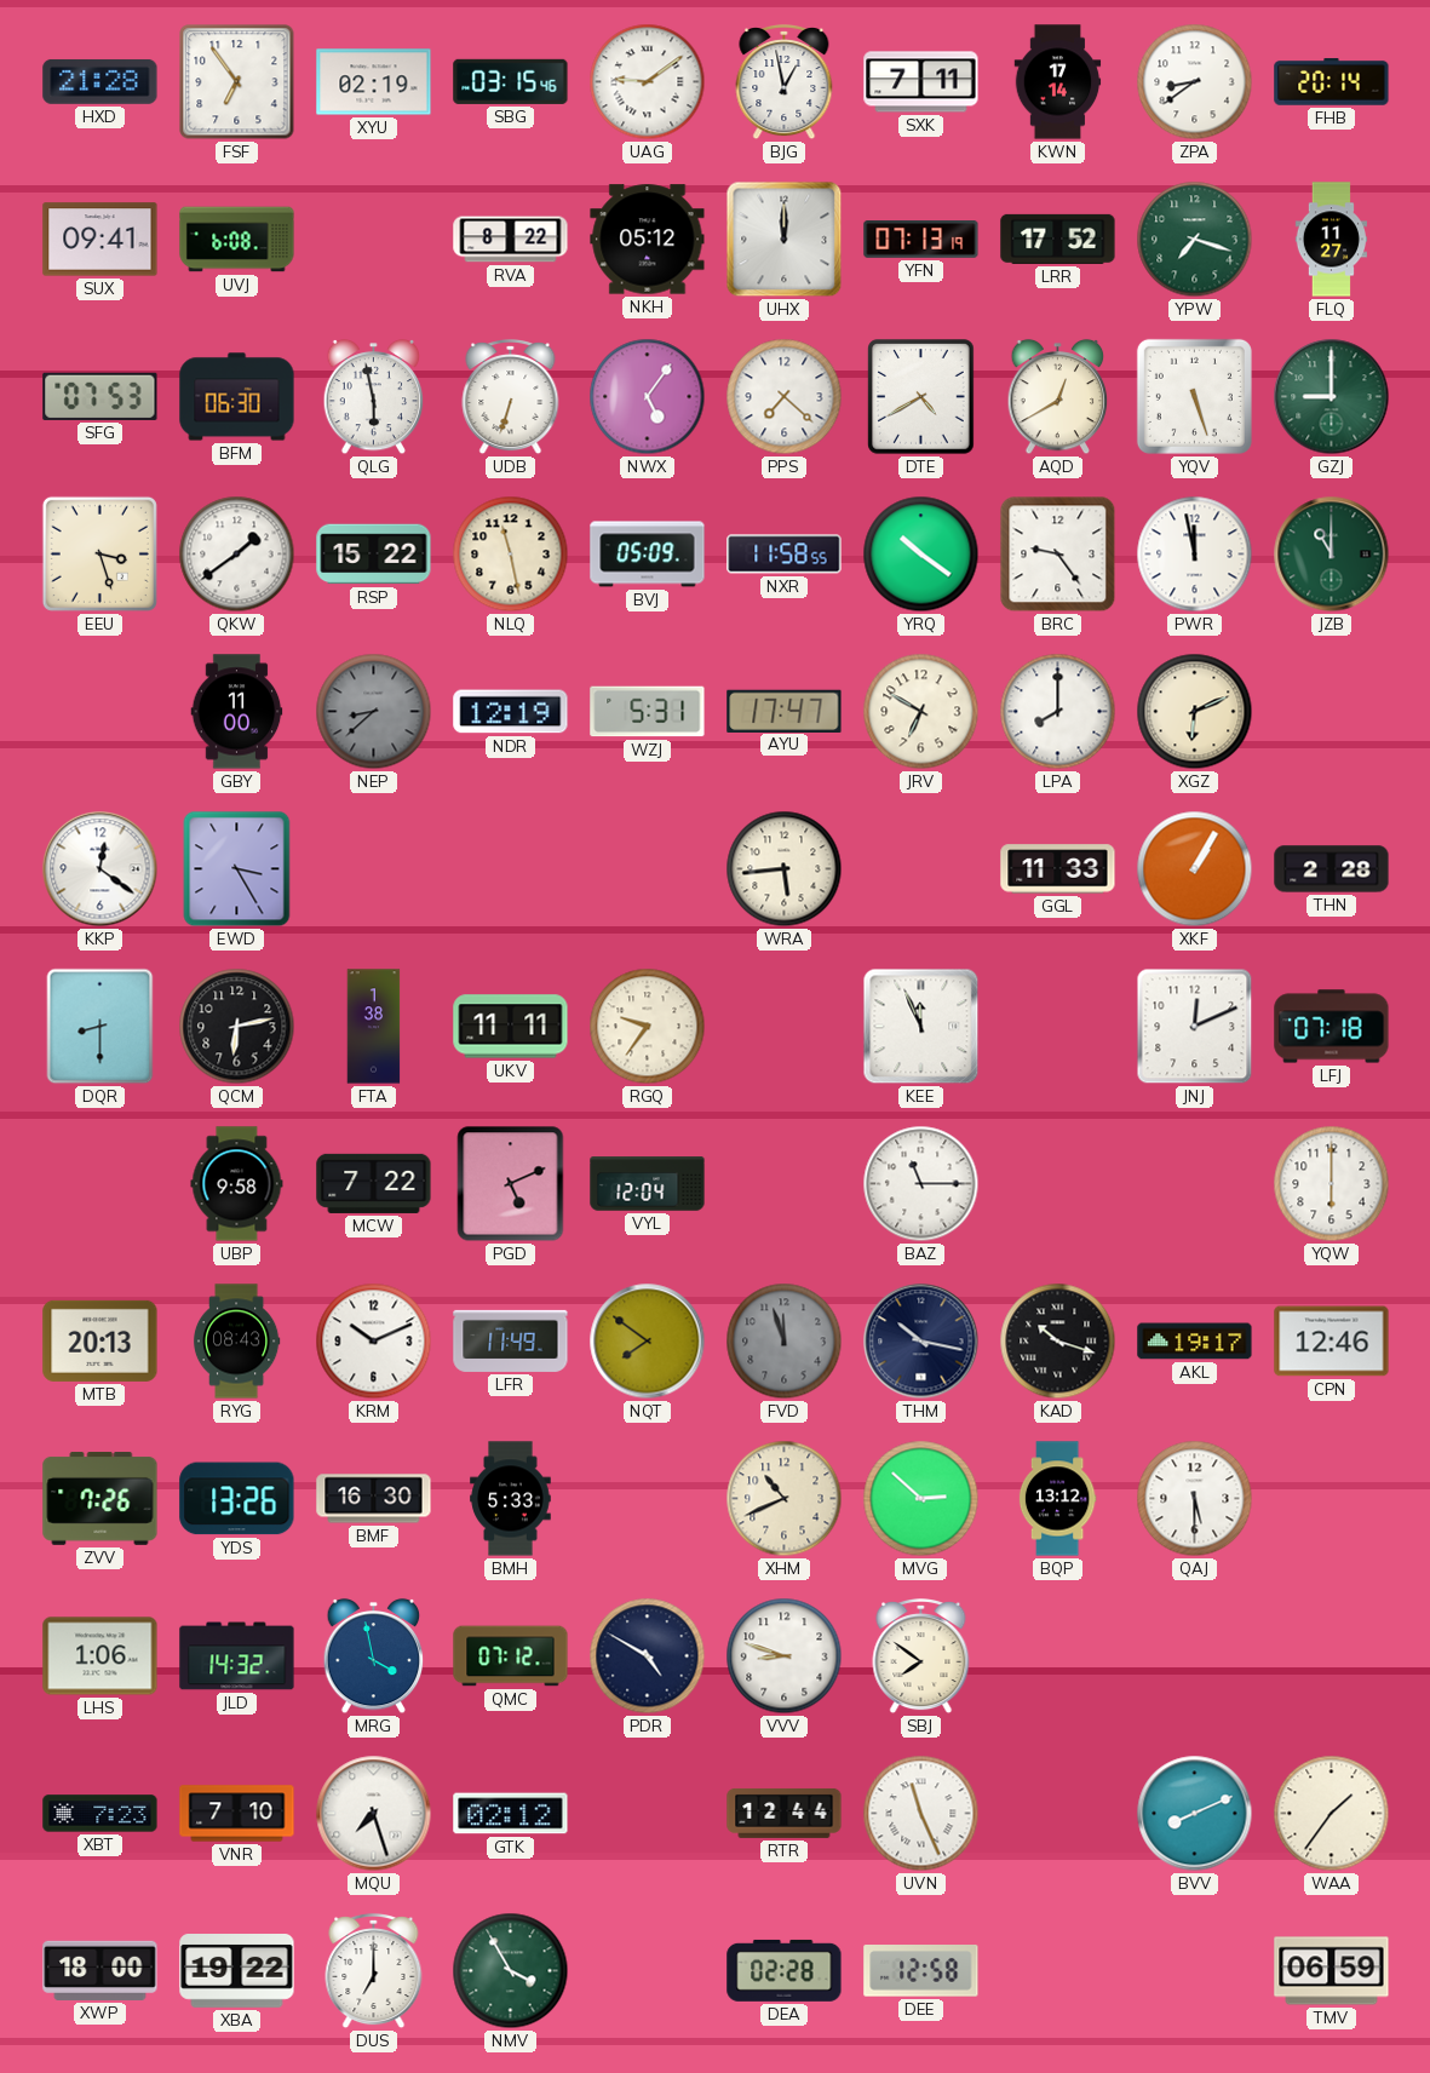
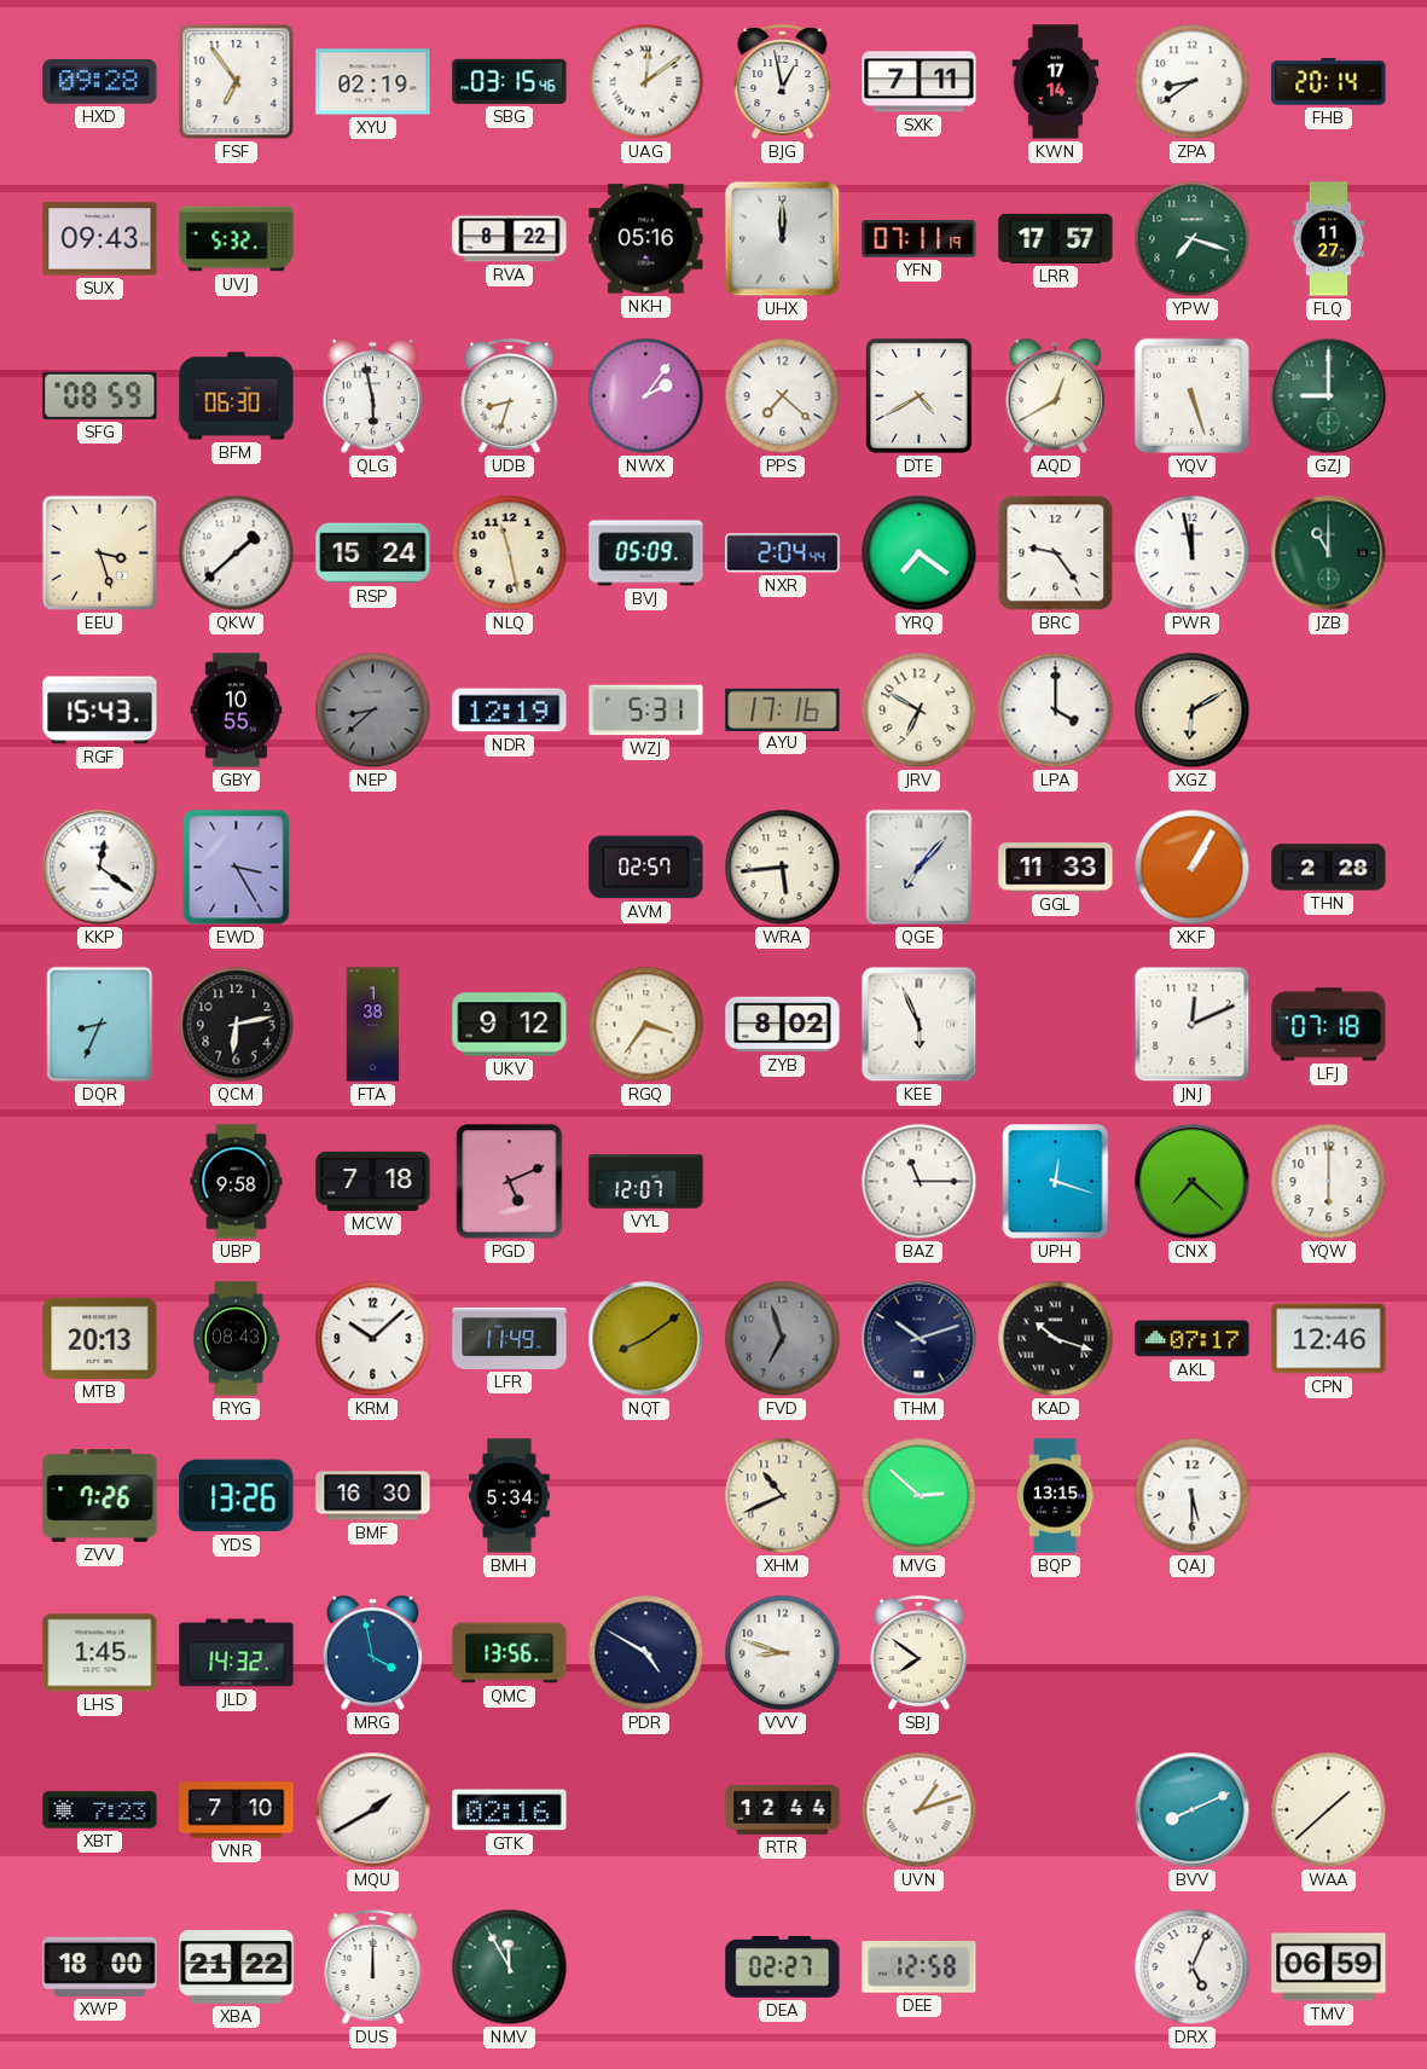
HXD: 21:28 -> 09:28 (100, 81)
UAG: 9:09 -> 12:09 (646, 82)
SUX: 09:41 -> 09:43 (100, 239)
UVJ: 6:08 -> 5:32 (237, 239)
NKH: 05:12 -> 05:16 (646, 239)
YFN: 07:13 -> 07:11 (920, 239)
LRR: 17:52 -> 17:57 (1056, 238)
SFG: 07:53 -> 08:59 (100, 395)
UDB: 6:33 -> 8:33 (510, 398)
NWX: 5:06 -> 2:06 (646, 396)
QKW: 1:39 -> 1:38 (237, 554)
RSP: 15:22 -> 15:24 (373, 554)
NXR: 11:58 -> 2:04 (783, 554)
YRQ: 10:21 -> 7:21 (920, 554)
RGF: none -> 15:43 (100, 711)
GBY: 11:00 -> 10:55 (237, 711)
AYU: 17:47 -> 17:16 (783, 709)
LPA: 8:00 -> 4:00 (1056, 711)
XGZ: 6:11 -> 6:10 (1193, 711)
AVM: none -> 02:57 (646, 868)
QGE: none -> 7:07 (920, 868)
DQR: 8:30 -> 8:34 (100, 1025)
UKV: 11:11 -> 9:12 (510, 1025)
RGQ: 9:36 -> 3:36 (646, 1025)
ZYB: none -> 8:02 (783, 1025)
KEE: 11:56 -> 5:56 (920, 1025)
MCW: 7:22 -> 7:18 (373, 1181)
VYL: 12:04 -> 12:07 (646, 1182)
UPH: none -> 12:18 (1056, 1182)
CNX: none -> 7:22 (1193, 1182)
KRM: 10:11 -> 10:08 (373, 1339)
NQT: 7:51 -> 8:09 (646, 1339)
FVD: 11:57 -> 6:57 (783, 1339)
THM: 10:17 -> 10:12 (920, 1339)
AKL: 19:17 -> 07:17 (1193, 1339)
BMH: 5:33 -> 5:34 (510, 1496)
BQP: 13:12 -> 13:15 (1055, 1496)
LHS: 1:06 -> 1:45 (100, 1653)
QMC: 07:12 -> 13:56 (510, 1653)
MQU: 7:27 -> 1:40 (373, 1810)
GTK: 02:12 -> 02:16 (510, 1810)
UVN: 11:26 -> 1:12 (920, 1810)
WAA: 1:36 -> 1:38 (1329, 1810)
XBA: 19:22 -> 21:22 (237, 1967)
DUS: 7:00 -> 12:00 (373, 1969)
NMV: 3:55 -> 11:55 (510, 1967)
DEA: 02:28 -> 02:27 (783, 1966)
DRX: none -> 5:04 (1193, 1967)
